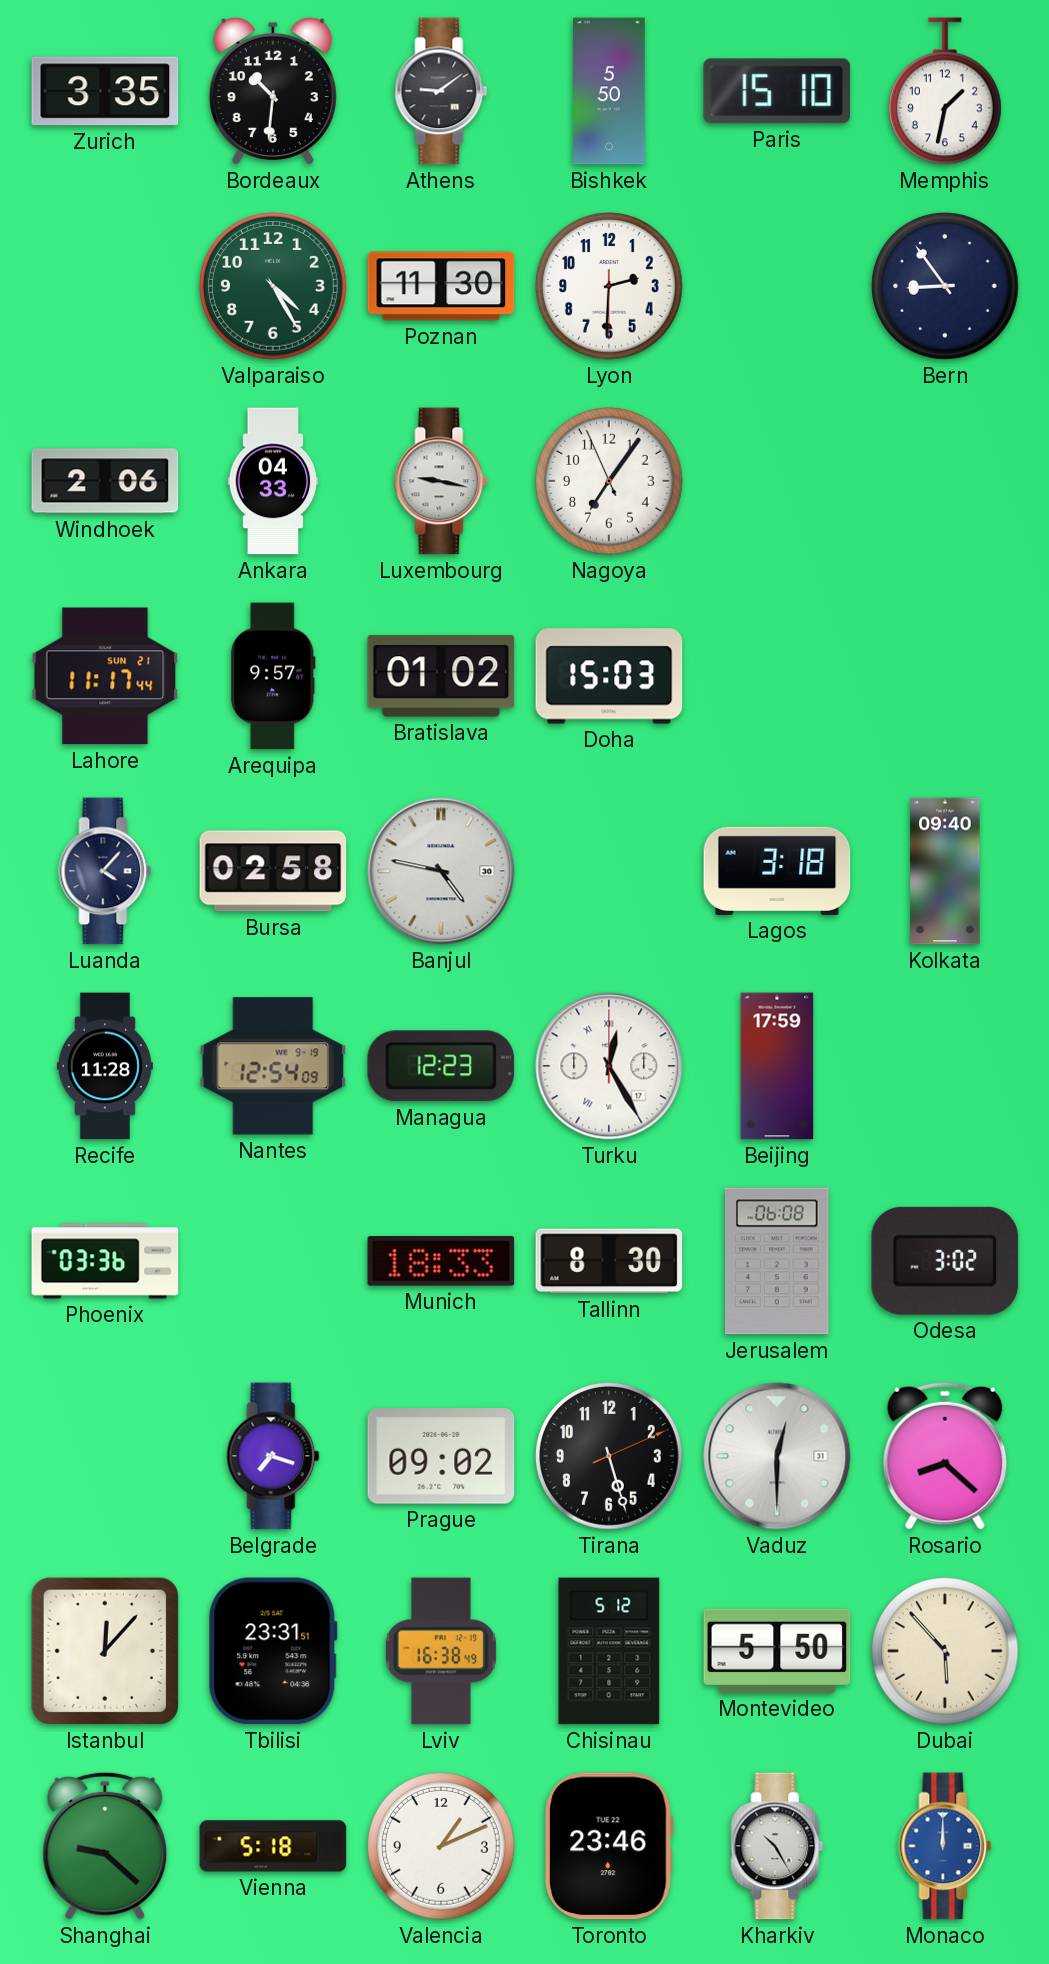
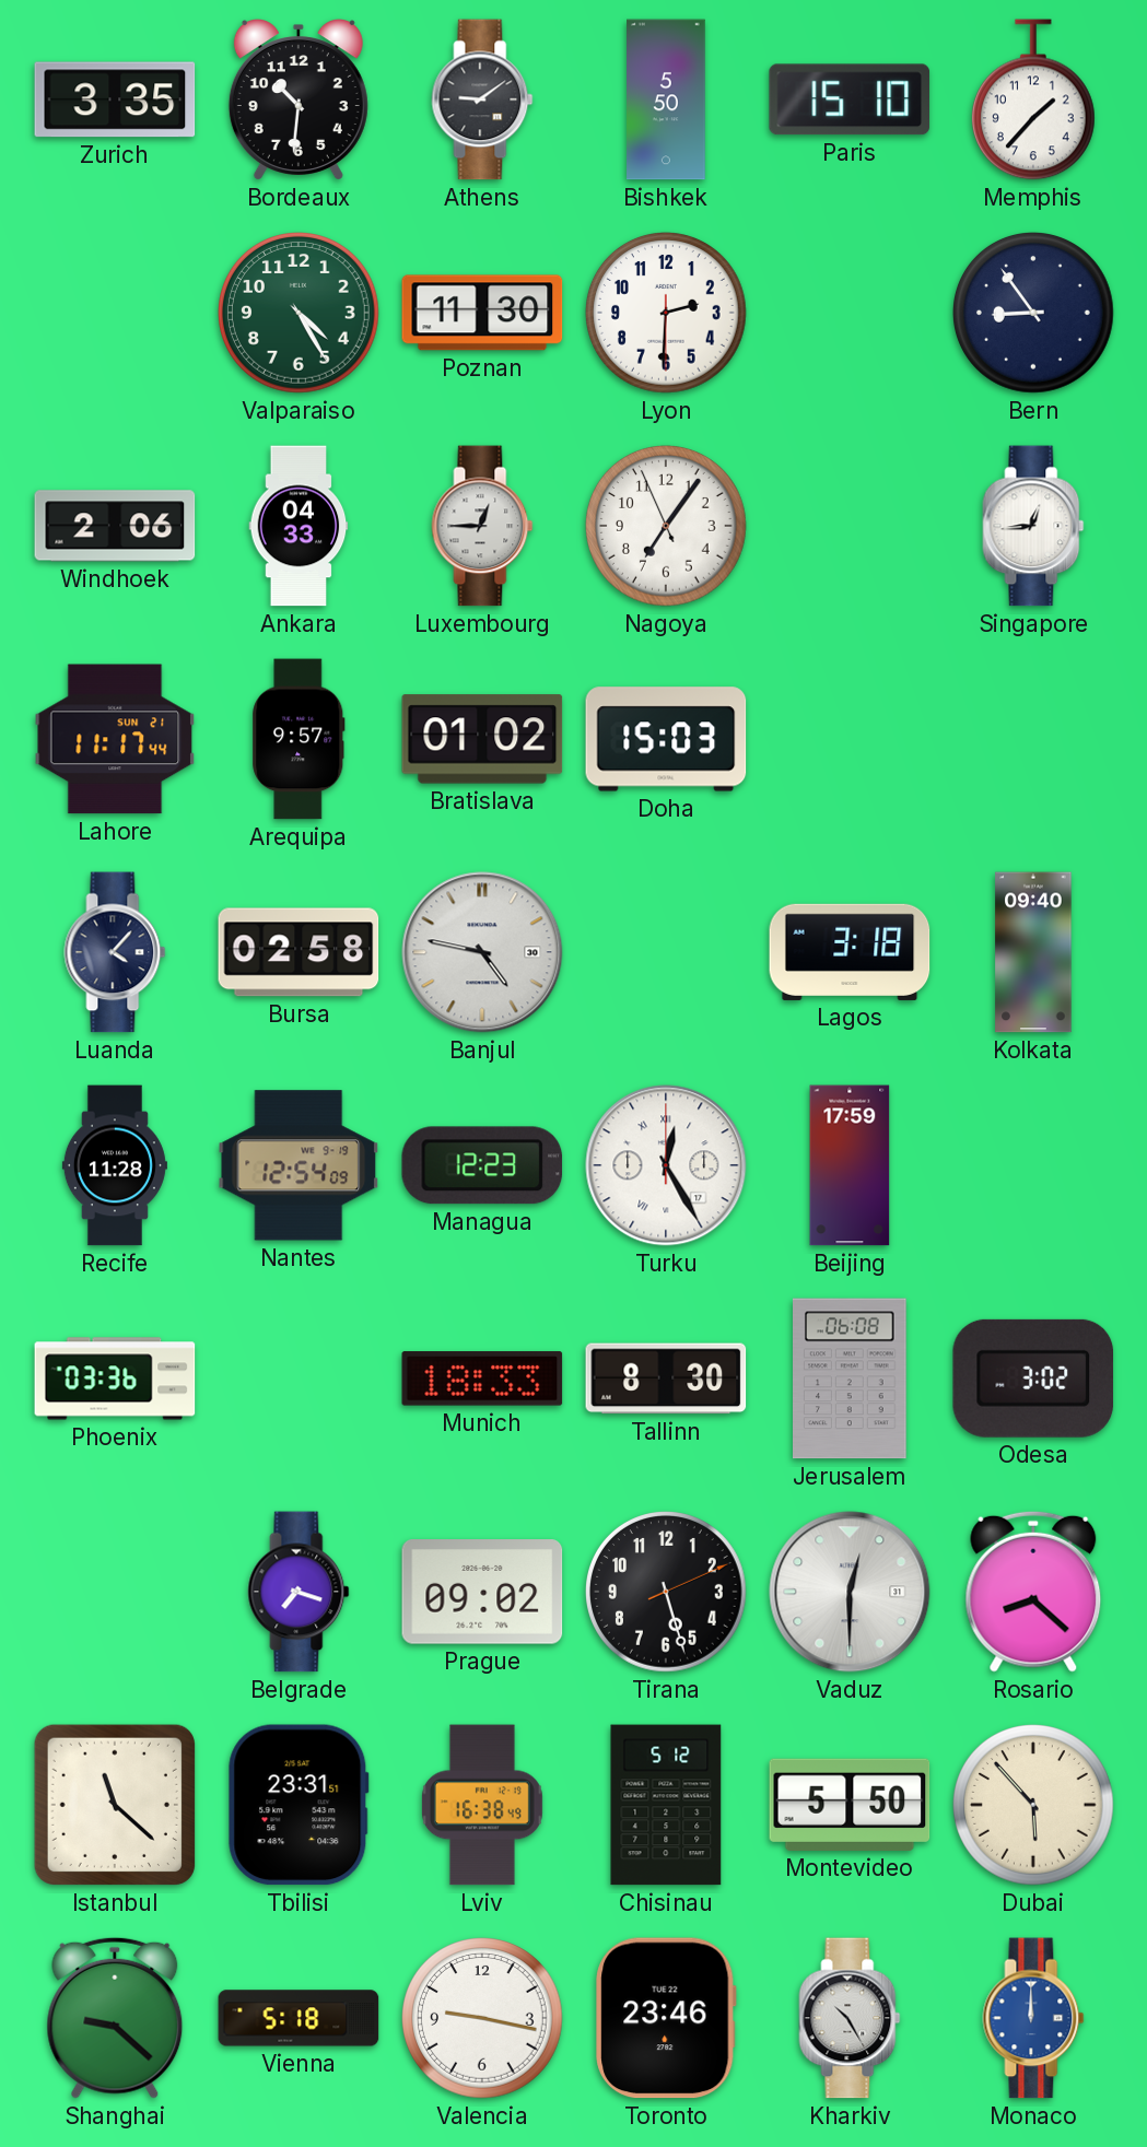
Memphis: 1:32 -> 1:37 (1033, 99)
Luxembourg: 9:17 -> 12:45 (482, 526)
Singapore: none -> 12:44 (1033, 526)
Istanbul: 12:07 -> 11:22 (115, 1805)
Valencia: 1:11 -> 9:17 (483, 2019)
